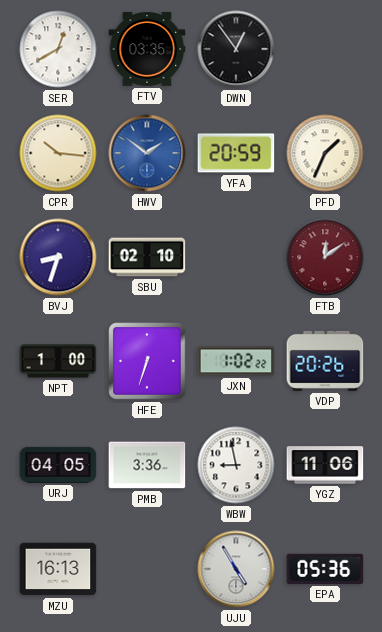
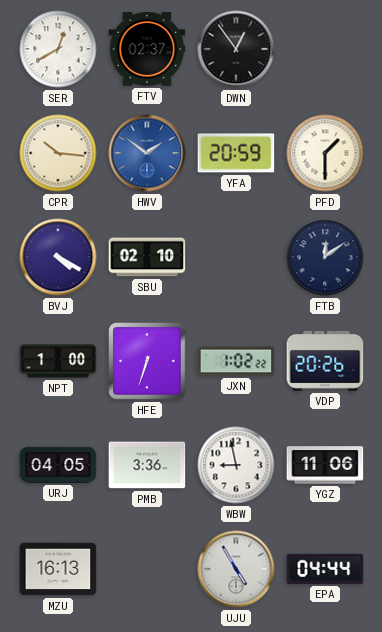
FTV: 03:35 -> 02:37 (147, 49)
PFD: 1:34 -> 1:30 (325, 153)
BVJ: 8:33 -> 4:20 (58, 257)
FTB dial: burgundy -> navy (325, 257)
EPA: 05:36 -> 04:44 (325, 569)
